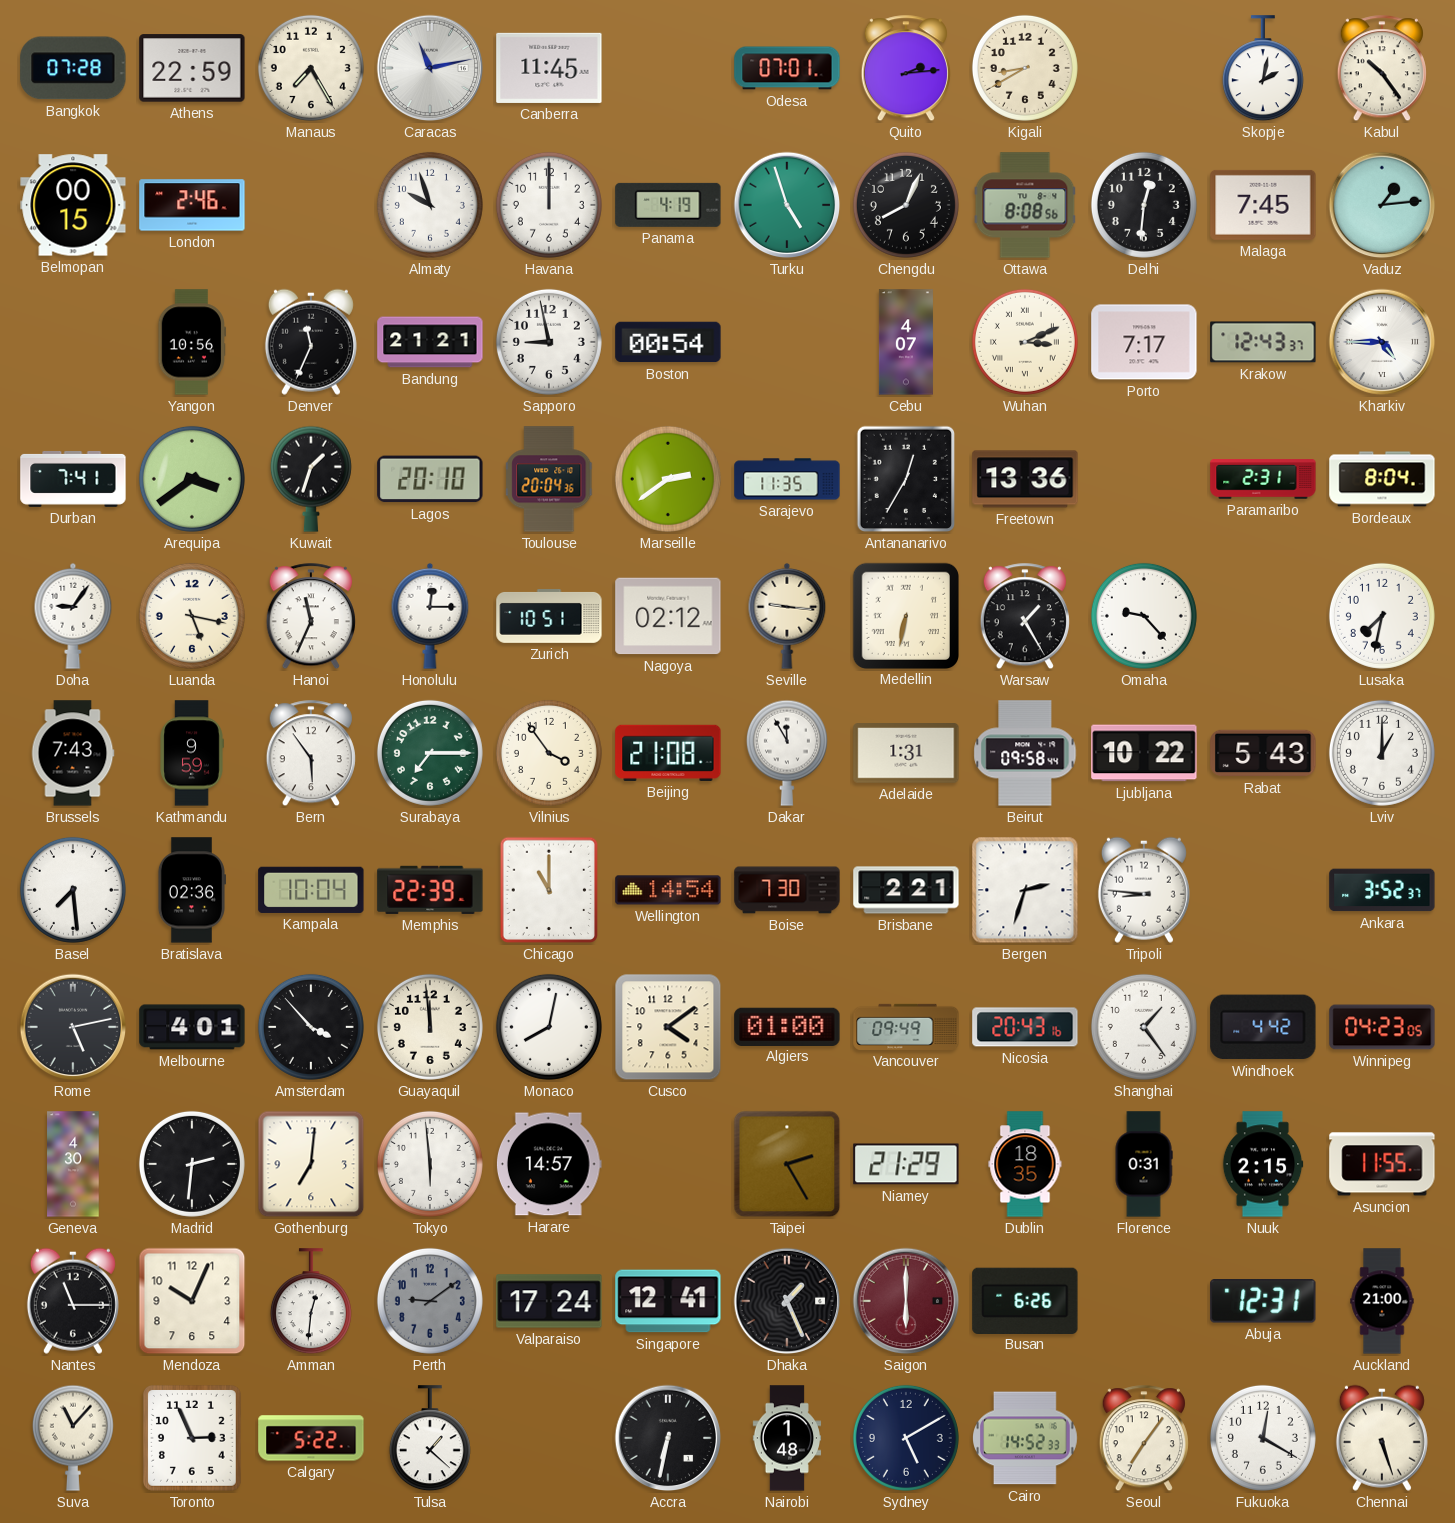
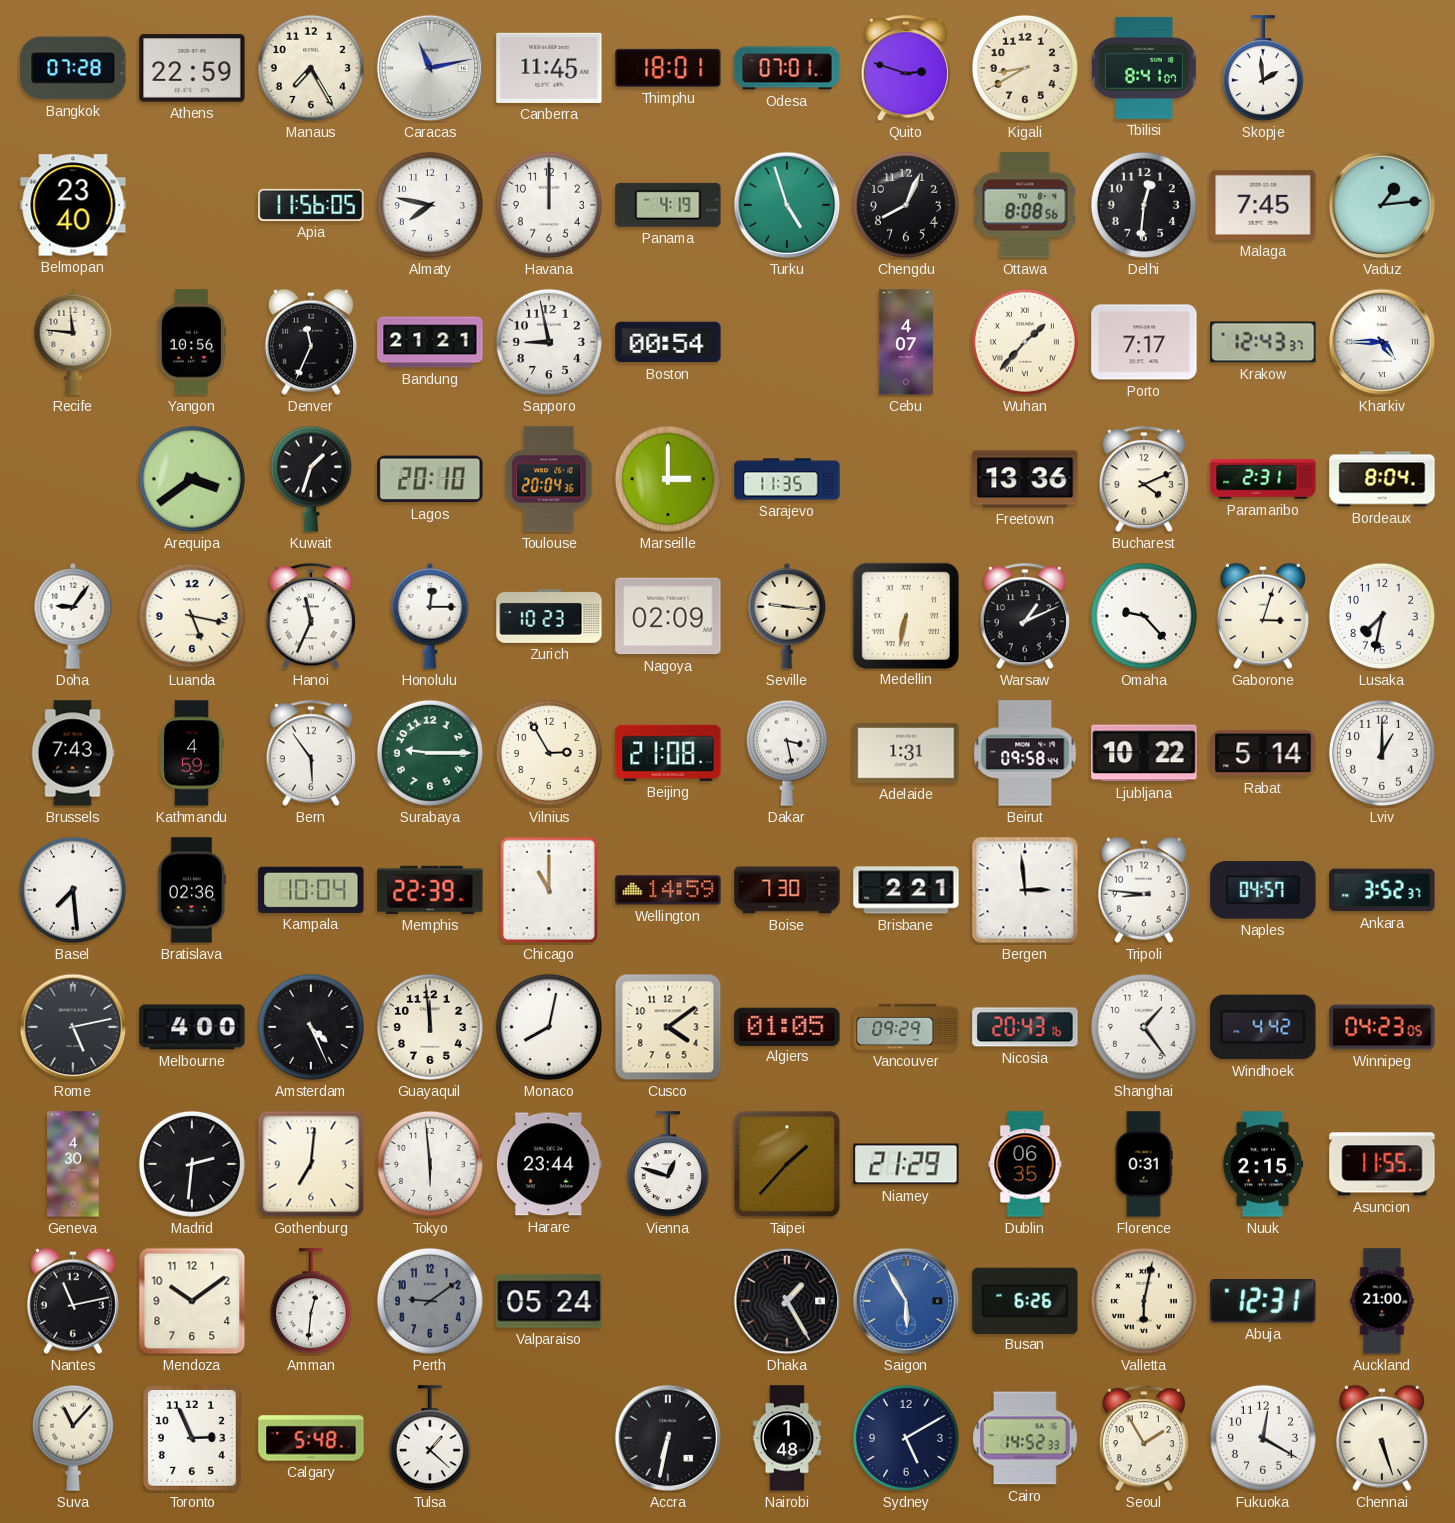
Thimphu: none -> 18:01 (668, 68)
Quito: 2:14 -> 2:48 (906, 69)
Tbilisi: none -> 8:41 (1144, 68)
Skopje: 2:02 -> 1:59 (1263, 69)
Kabul: 10:24 -> none (1382, 69)
Belmopan: 00:15 -> 23:40 (73, 205)
London: 2:46 -> none (192, 205)
Apia: none -> 11:56 (311, 205)
Almaty: 9:57 -> 7:47 (430, 205)
Recife: none -> 11:46 (73, 342)
Wuhan: 3:11 -> 1:37 (1025, 342)
Durban: 7:41 -> none (73, 479)
Marseille: 2:39 -> 3:00 (668, 479)
Antananarivo: 12:35 -> none (905, 479)
Bucharest: none -> 4:11 (1144, 480)
Zurich: 10:51 -> 10:23 (549, 617)
Nagoya: 02:12 -> 02:09 (668, 616)
Warsaw: 1:25 -> 1:11 (1025, 617)
Gaborone: none -> 3:03 (1263, 616)
Kathmandu: 9:59 -> 4:59 (192, 753)
Surabaya: 7:15 -> 9:15 (430, 753)
Vilnius: 3:54 -> 2:55 (549, 753)
Dakar: 11:55 -> 3:28 (787, 753)
Rabat: 5:43 -> 5:14 (1263, 753)
Wellington: 14:54 -> 14:59 (668, 890)
Bergen: 2:33 -> 2:59 (1025, 890)
Naples: none -> 04:57 (1263, 890)
Melbourne: 4:01 -> 4:00 (192, 1027)
Amsterdam: 3:53 -> 4:26 (311, 1027)
Algiers: 01:00 -> 01:05 (787, 1026)
Vancouver: 09:49 -> 09:29 (906, 1027)
Harare: 14:57 -> 23:44 (549, 1164)
Vienna: none -> 12:48 (668, 1165)
Taipei: 2:25 -> 1:37 (787, 1164)
Dublin: 18:35 -> 06:35 (1025, 1164)
Nantes: 11:15 -> 11:13 (73, 1301)
Mendoza: 10:04 -> 10:09 (192, 1301)
Valparaiso: 17:24 -> 05:24 (549, 1301)
Singapore: 12:41 -> none (668, 1301)
Dhaka: 1:26 -> 1:25 (787, 1301)
Saigon: 6:00 -> 5:55 (906, 1301)
Saigon dial: burgundy -> blue (906, 1301)
Valletta: none -> 6:02 (1144, 1301)
Calgary: 5:22 -> 5:48 (311, 1438)
Seoul: 7:06 -> 1:55 (1144, 1439)
